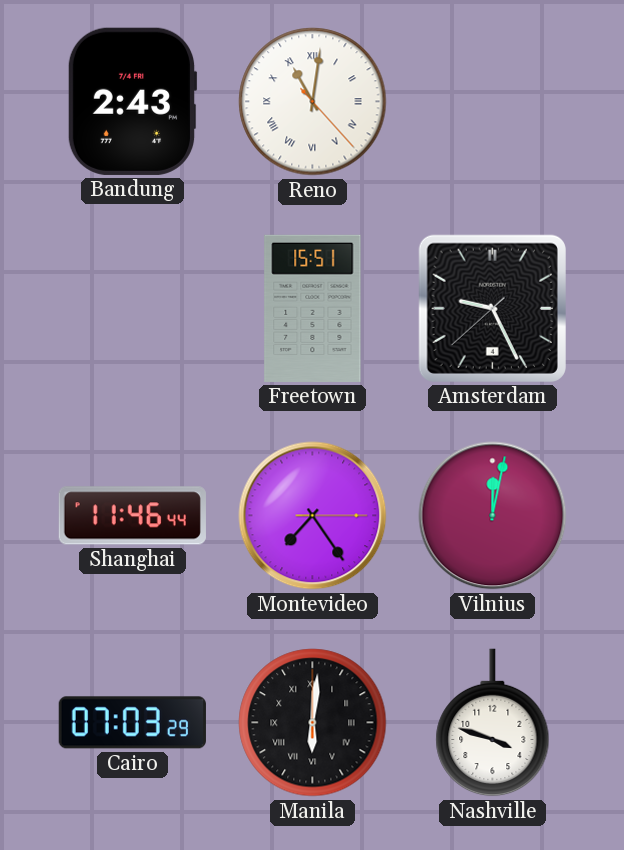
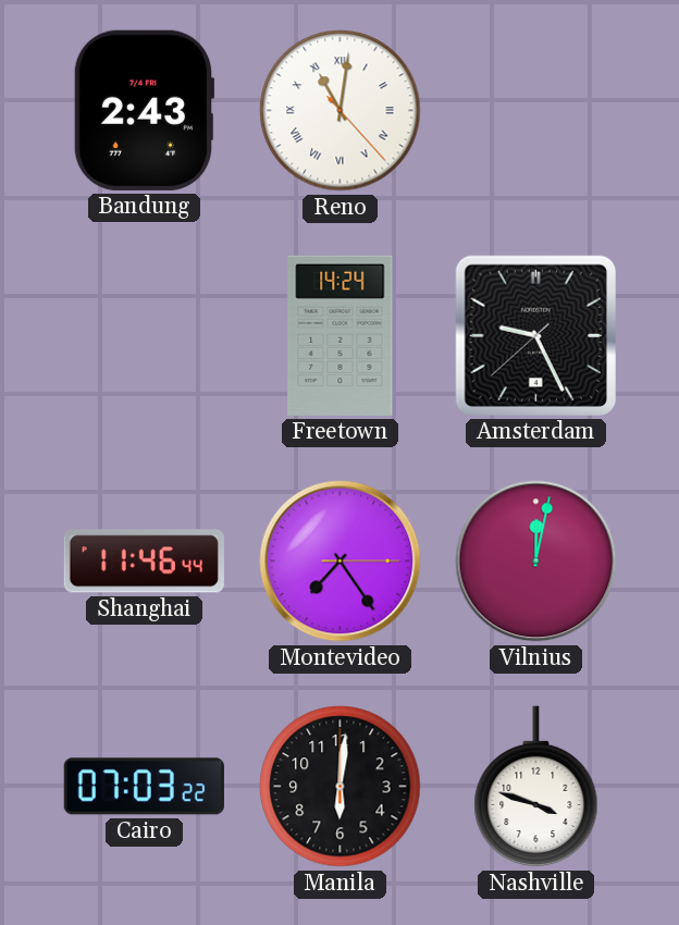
Freetown: 15:51 -> 14:24 (341, 335)
Cairo: 07:03:29 -> 07:03:22 (144, 787)
Manila numerals: Roman -> Arabic (341, 787)
